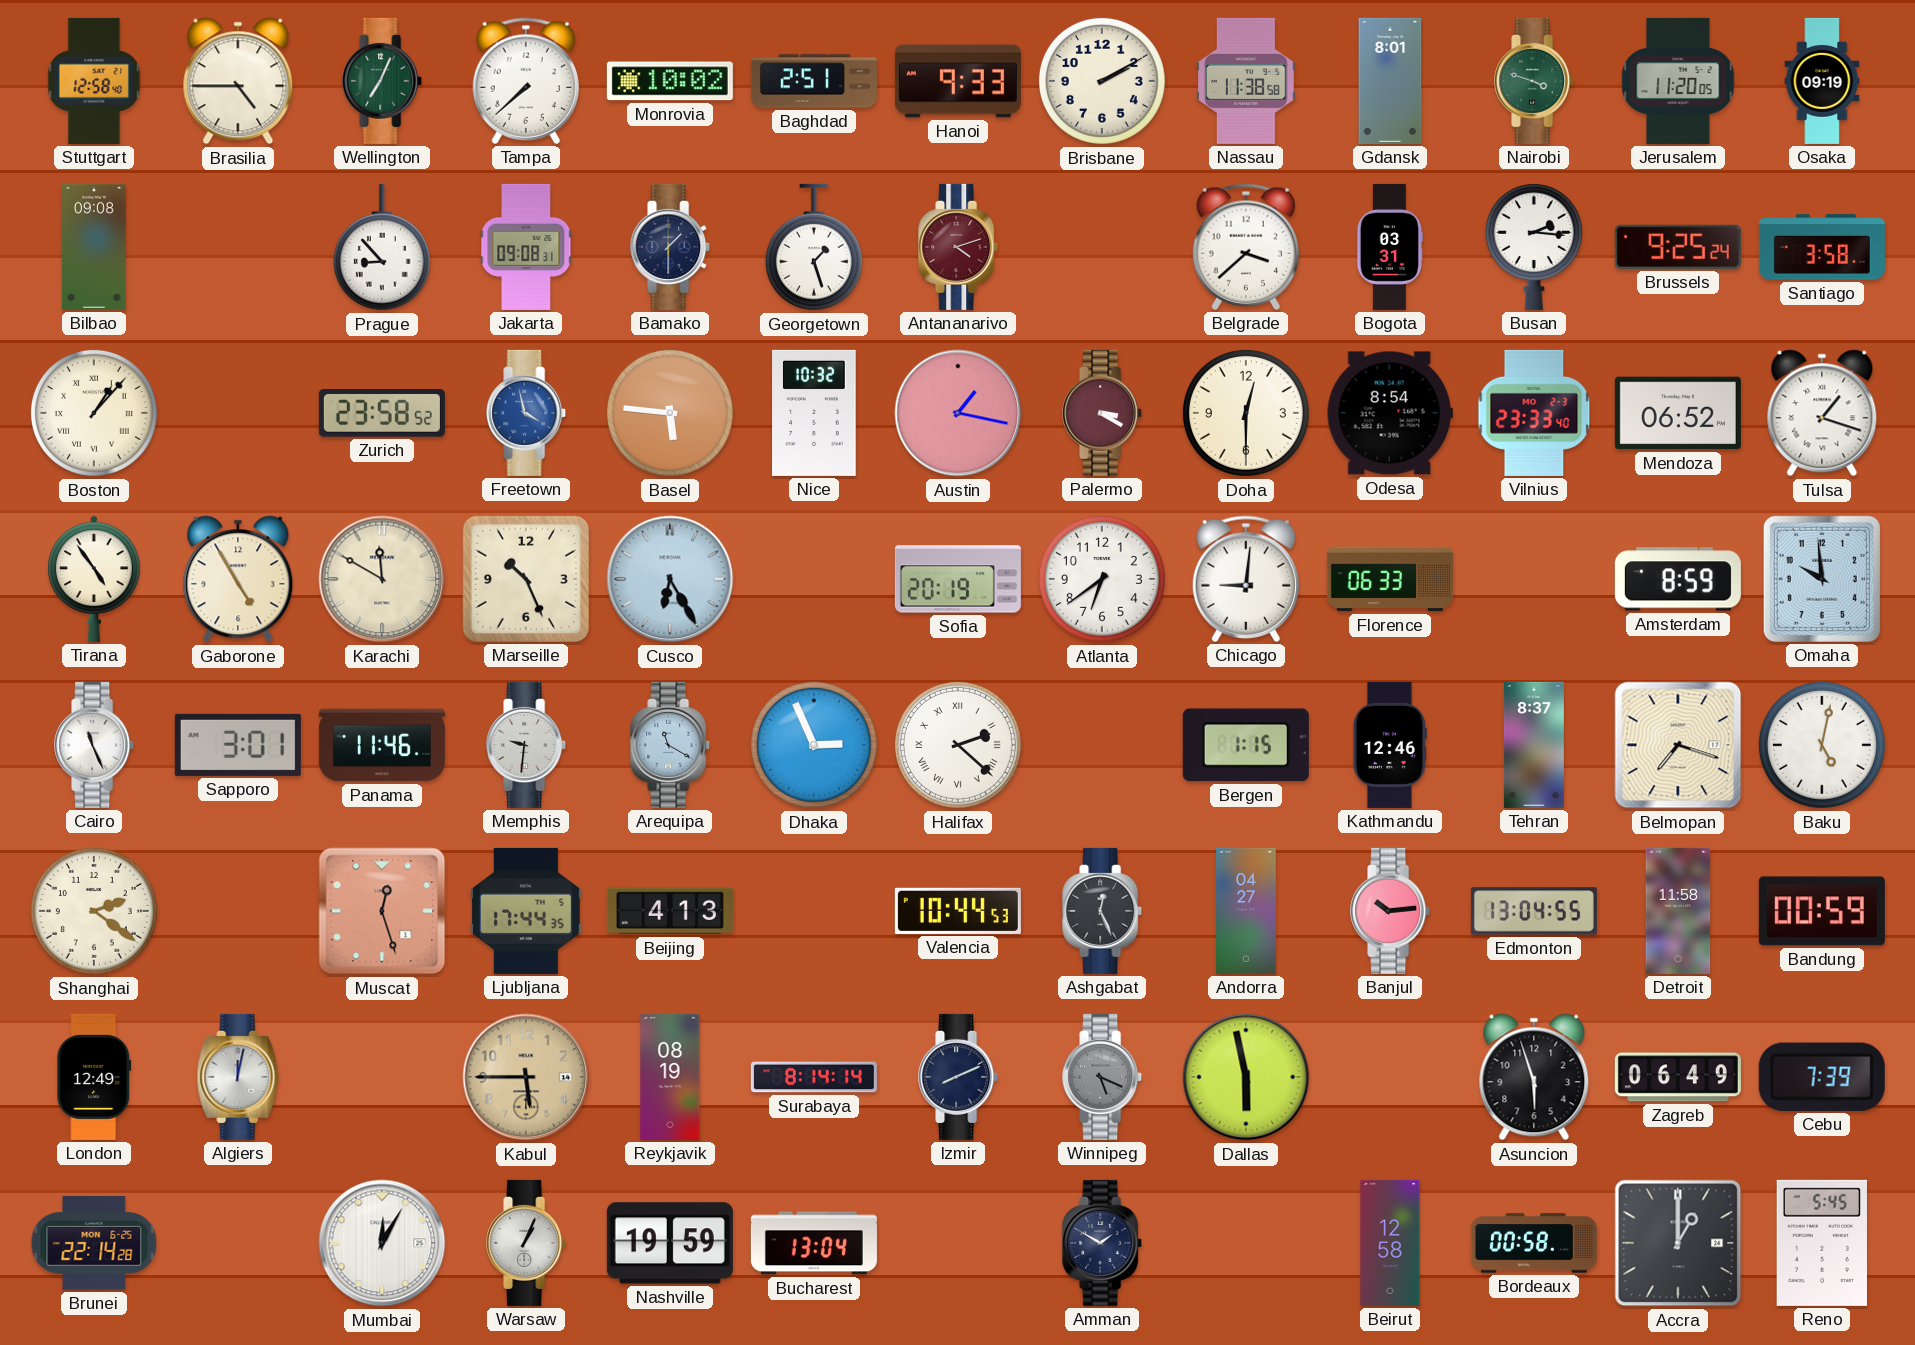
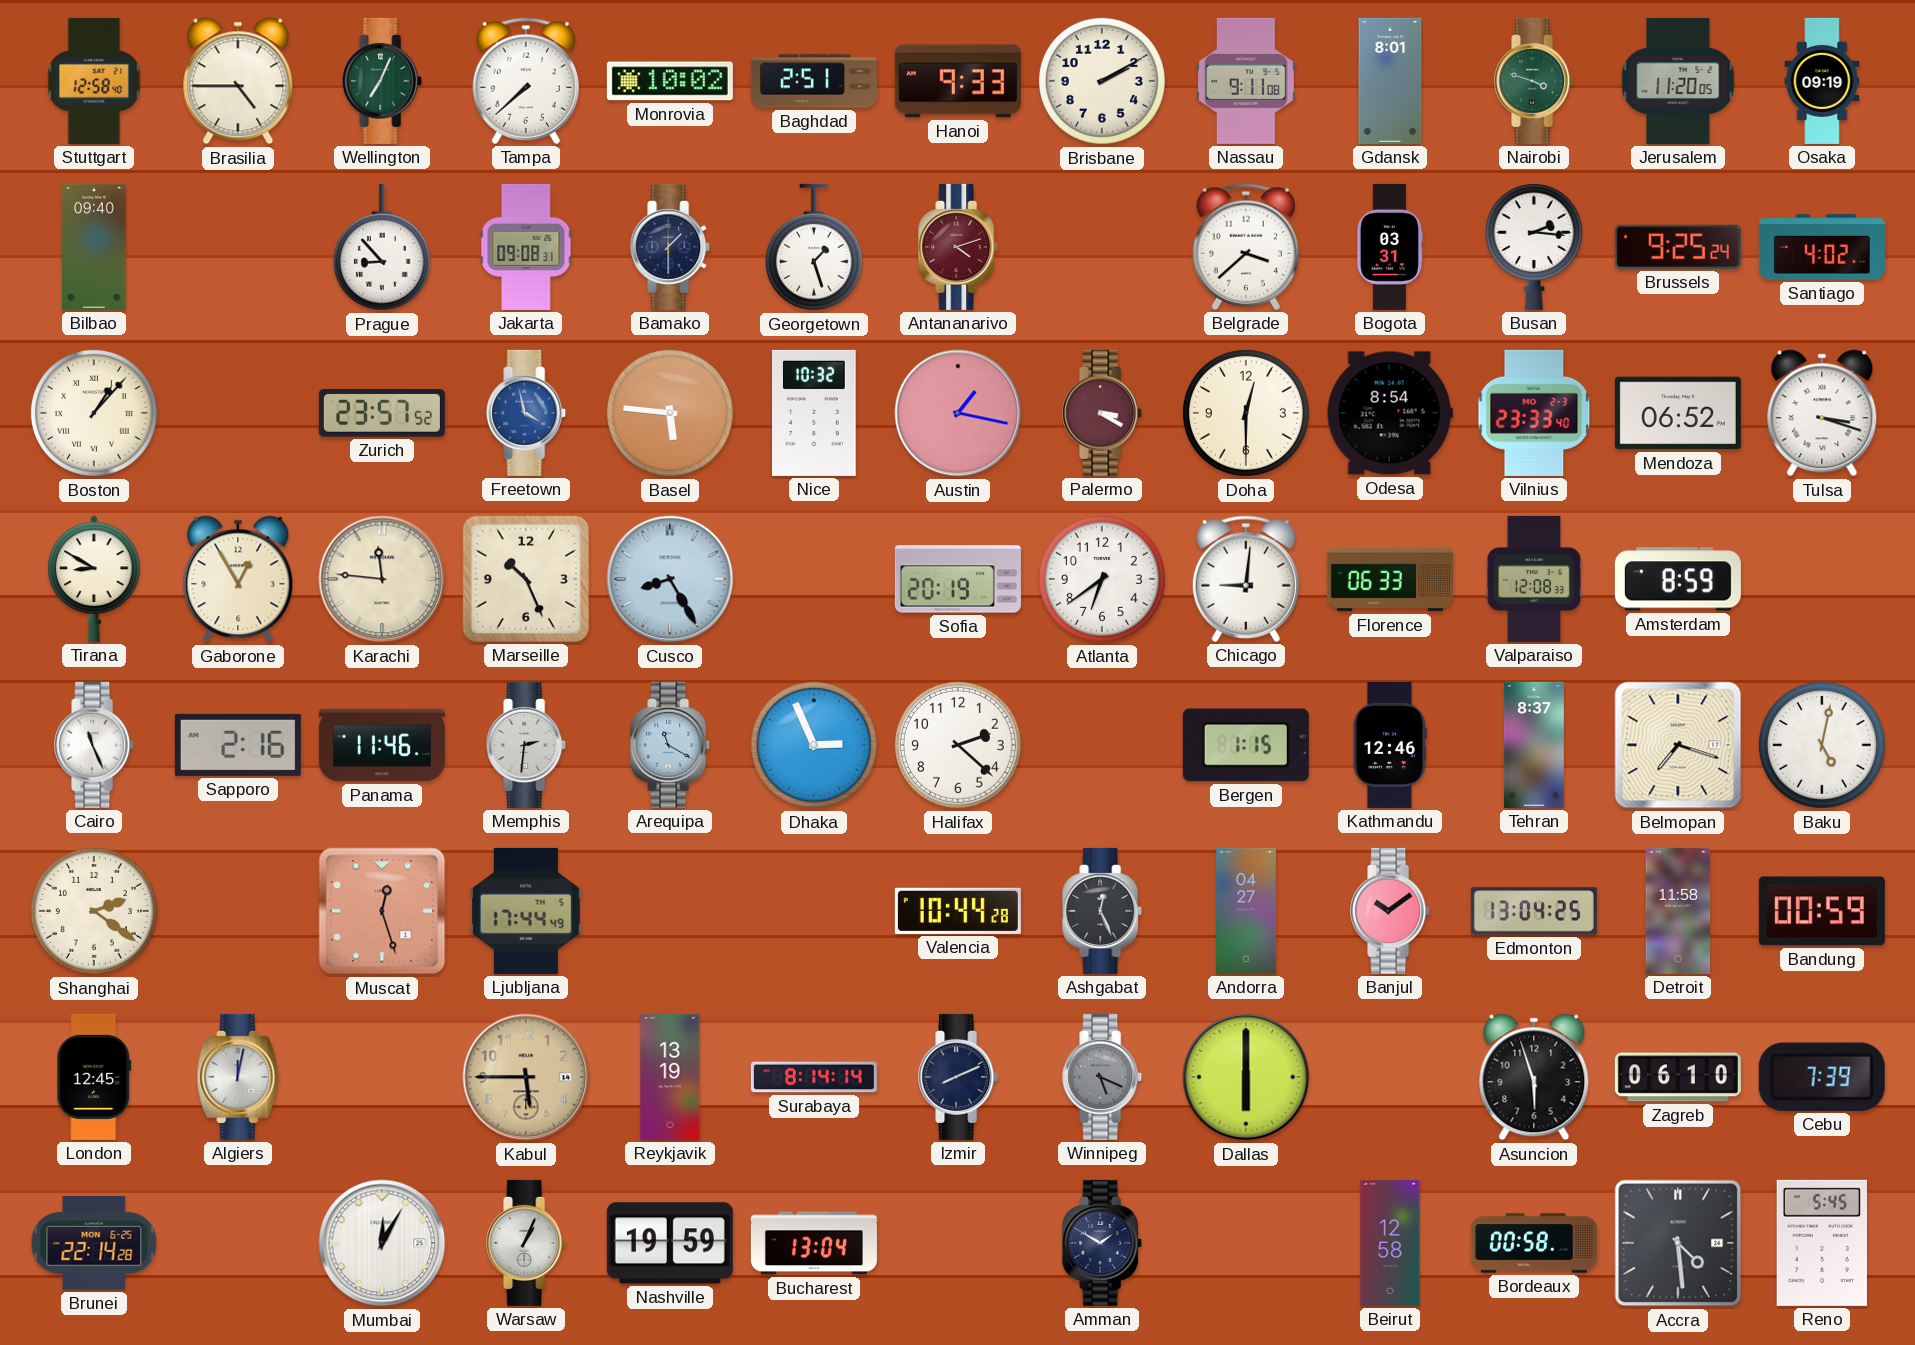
Nassau: 11:38 -> 9:11 (1246, 81)
Bilbao: 09:08 -> 09:40 (94, 247)
Santiago: 3:58 -> 4:02 (1822, 247)
Zurich: 23:58 -> 23:57 (382, 414)
Tulsa: 1:18 -> 3:18 (1822, 413)
Tirana: 4:54 -> 8:50 (94, 579)
Gaborone: 4:55 -> 12:55 (238, 579)
Karachi: 11:50 -> 11:46 (382, 579)
Cusco: 6:25 -> 8:25 (670, 579)
Valparaiso: none -> 12:08 (1534, 579)
Omaha: 9:59 -> none (1822, 579)
Sapporo: 3:01 -> 2:16 (238, 745)
Memphis: 9:31 -> 2:31 (527, 745)
Halifax numerals: Roman -> Arabic (958, 745)
Ljubljana: 17:44:35 -> 17:44:49 (527, 911)
Beijing: 4:13 -> none (670, 911)
Valencia: 10:44:53 -> 10:44:28 (958, 911)
Banjul: 10:14 -> 10:09 (1391, 911)
Edmonton: 13:04:55 -> 13:04:25 (1534, 911)
London: 12:49 -> 12:45 (94, 1077)
Reykjavik: 08:19 -> 13:19 (670, 1077)
Dallas: 5:58 -> 6:00 (1246, 1077)
Zagreb: 06:49 -> 06:10 (1678, 1077)
Accra: 1:00 -> 4:29 (1678, 1243)
